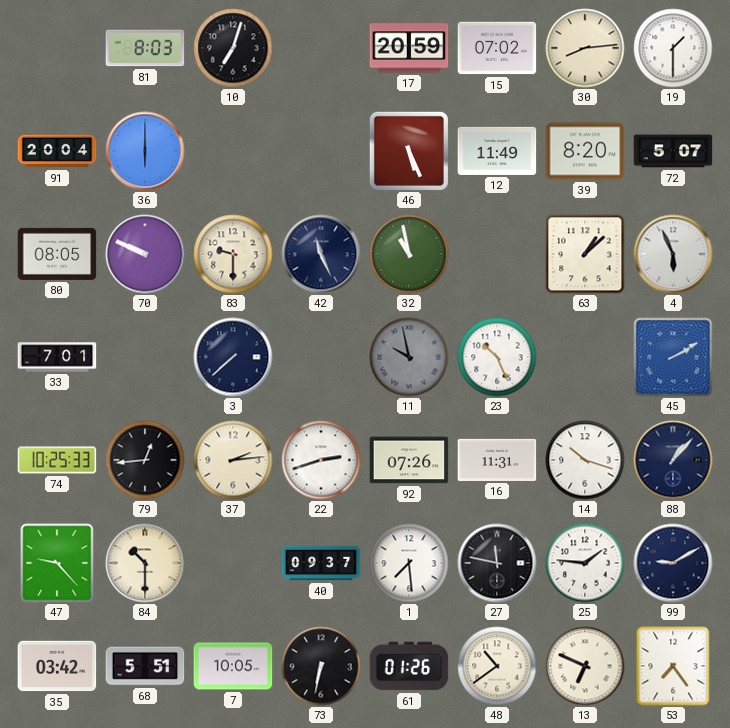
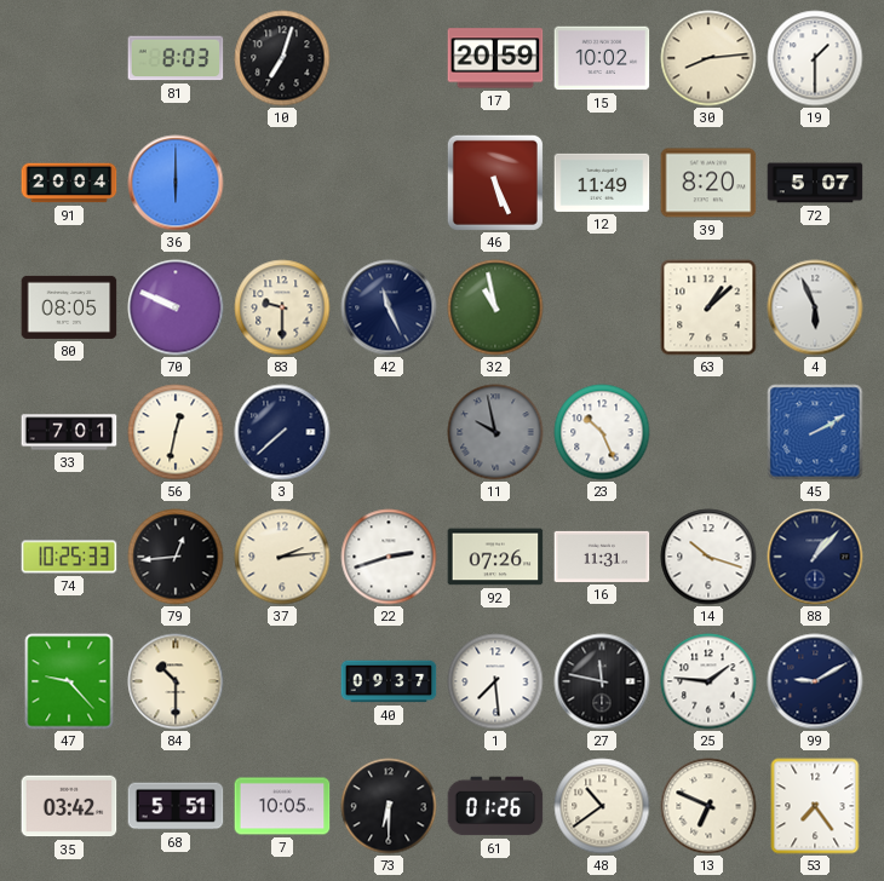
15: 07:02 -> 10:02 (602, 58)
56: none -> 12:32 (176, 432)
73: 6:32 -> 6:30 (389, 806)
